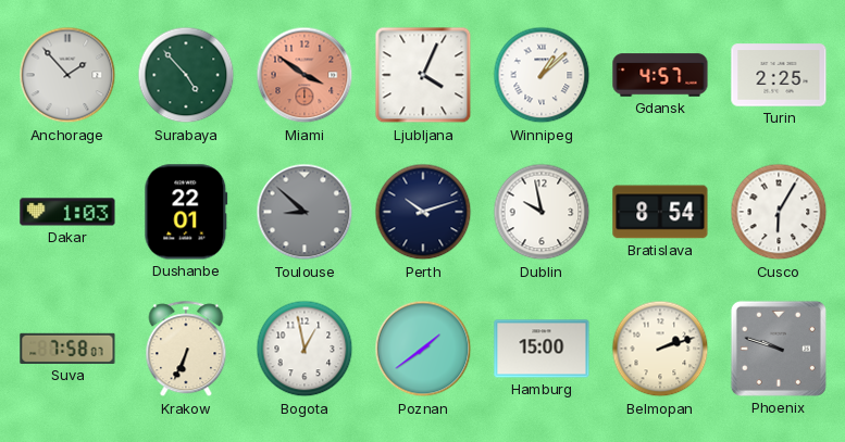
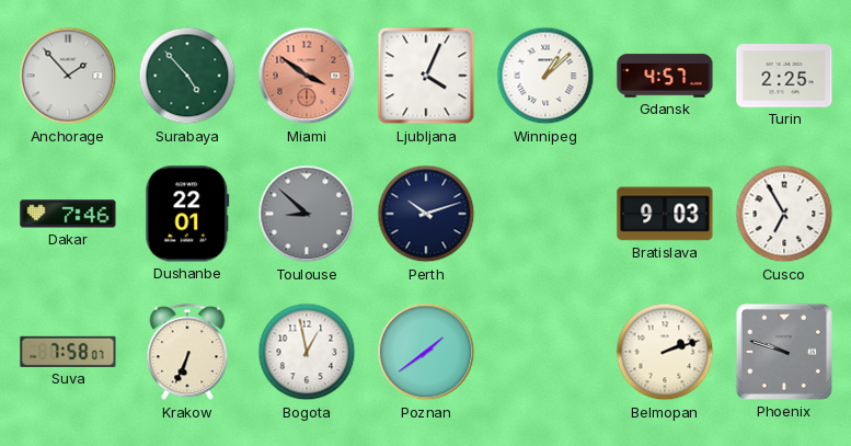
Dakar: 1:03 -> 7:46 (68, 214)
Dublin: 9:58 -> none (542, 212)
Bratislava: 8:54 -> 9:03 (665, 214)
Cusco: 6:05 -> 6:55 (784, 214)
Hamburg: 15:00 -> none (542, 349)
